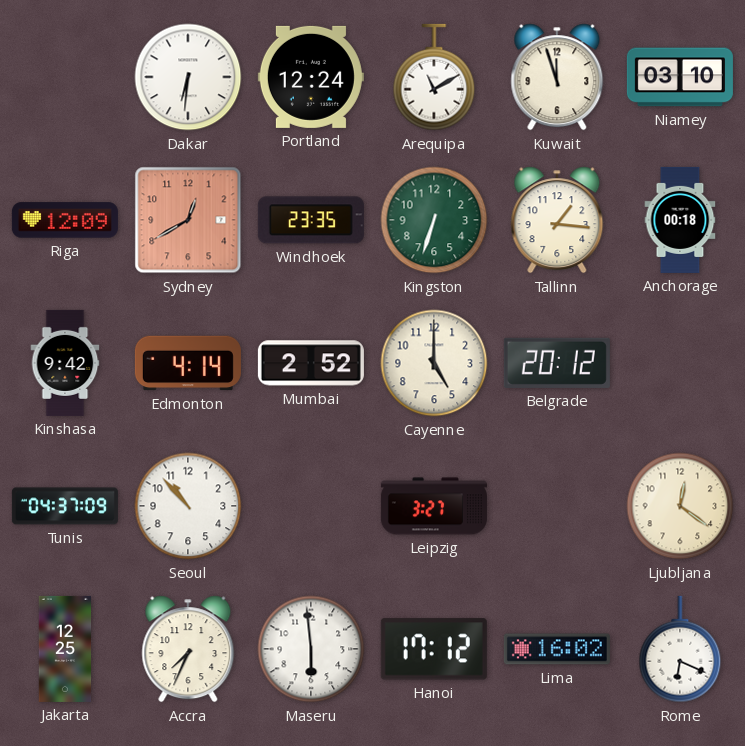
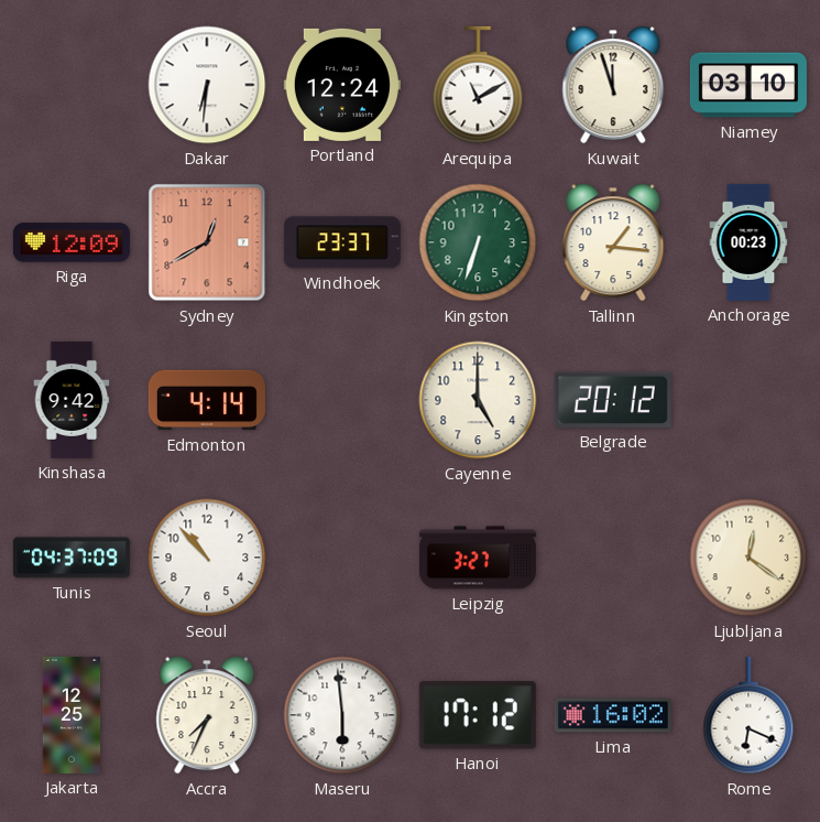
Windhoek: 23:35 -> 23:37 (342, 242)
Anchorage: 00:18 -> 00:23 (748, 242)
Mumbai: 2:52 -> none (311, 363)
